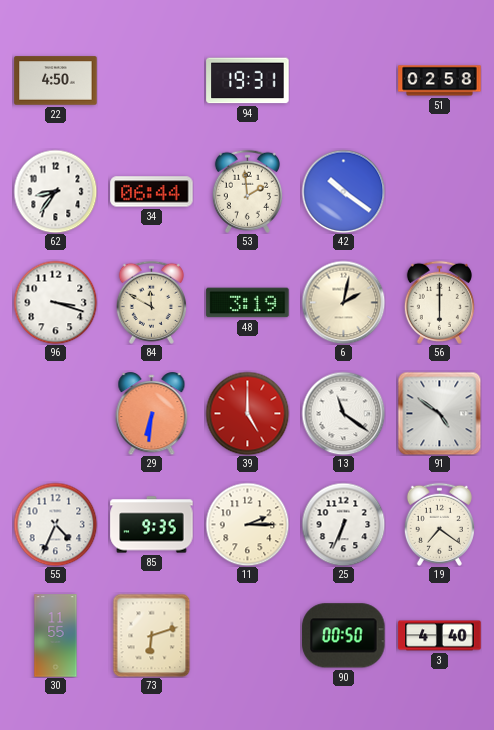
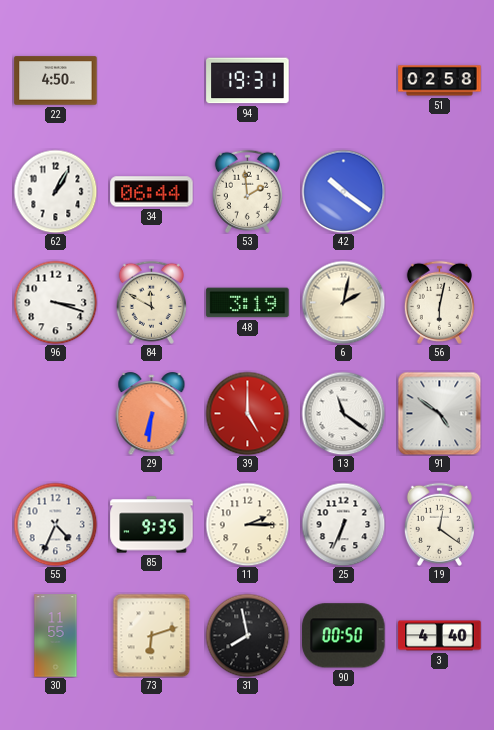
62: 8:36 -> 1:05 (55, 191)
56: 6:00 -> 6:02 (439, 302)
19: 7:21 -> 12:21 (439, 524)
31: none -> 7:58 (247, 635)
